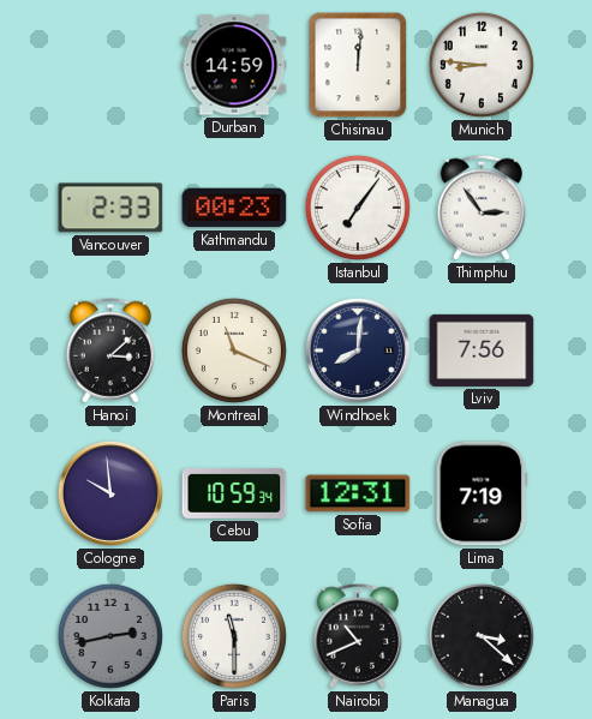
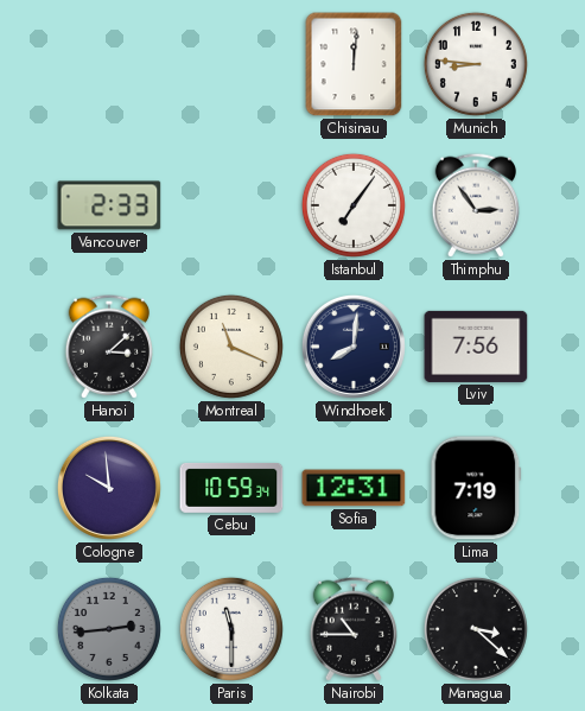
Durban: 14:59 -> none (234, 65)
Kathmandu: 00:23 -> none (234, 208)
Kolkata: 2:43 -> 2:44 (109, 629)
Nairobi: 10:41 -> 10:45 (352, 629)
